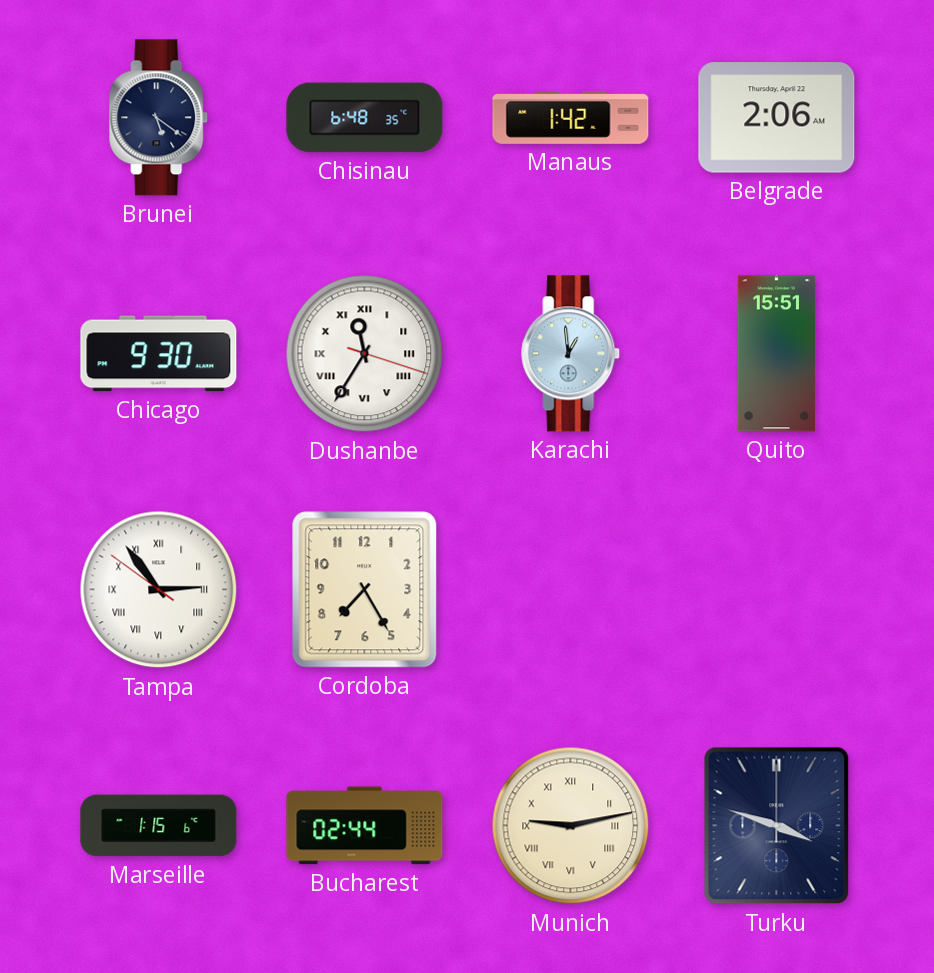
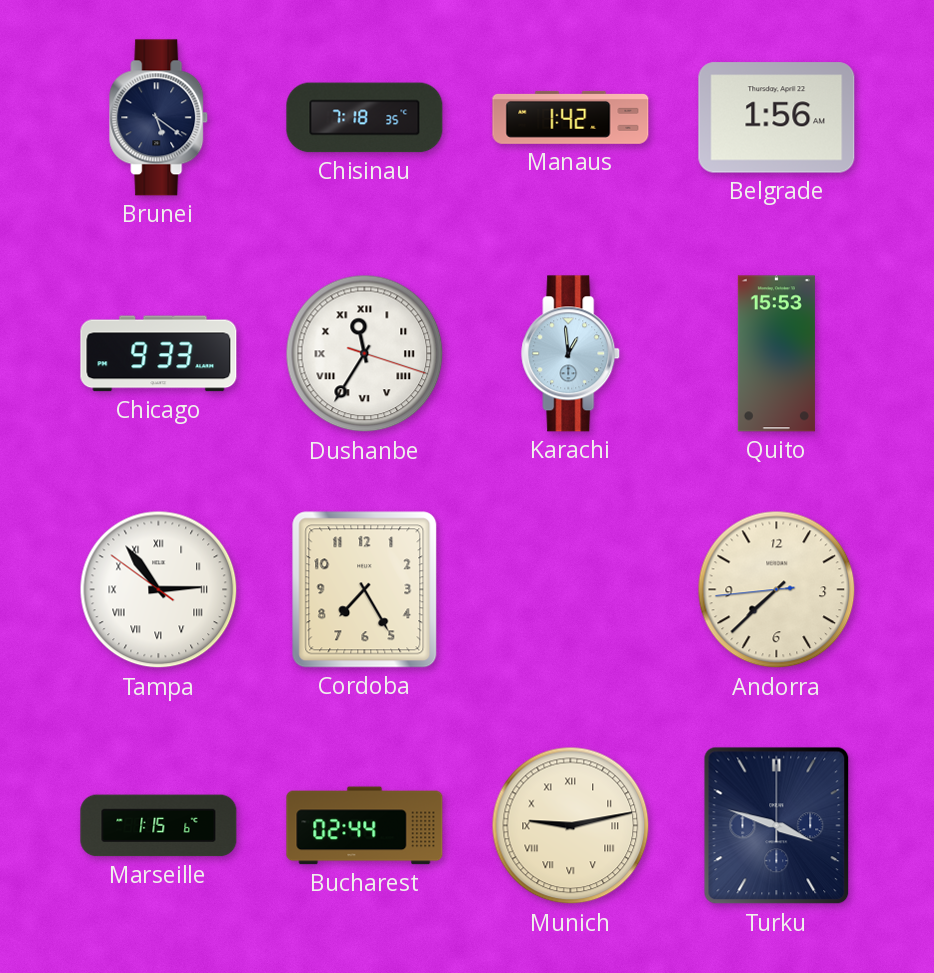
Chisinau: 6:48 -> 7:18 (365, 118)
Belgrade: 2:06 -> 1:56 (777, 118)
Chicago: 9:30 -> 9:33 (159, 354)
Quito: 15:51 -> 15:53 (776, 354)
Andorra: none -> 7:37 (777, 590)
